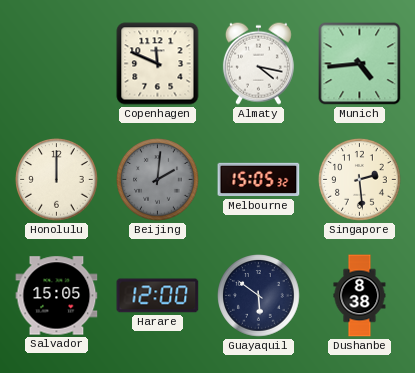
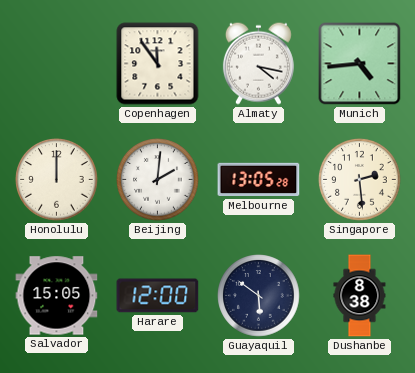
Copenhagen: 11:49 -> 11:54 (158, 64)
Beijing dial: grey -> white (158, 180)
Melbourne: 15:05 -> 13:05 (259, 180)
